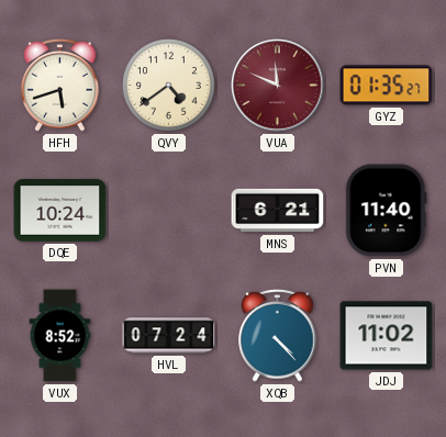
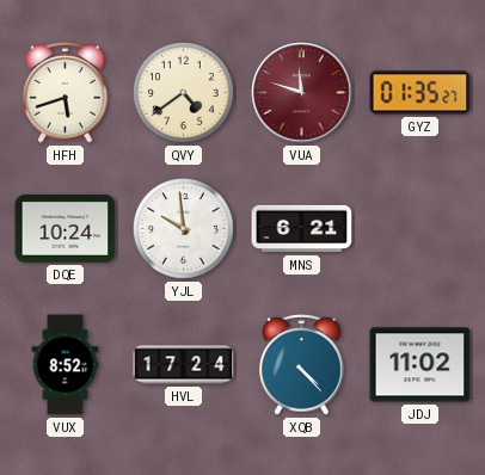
VUA: 11:49 -> 11:48 (302, 93)
YJL: none -> 9:59 (183, 228)
PVN: 11:40 -> none (387, 211)
HVL: 07:24 -> 17:24 (184, 365)
